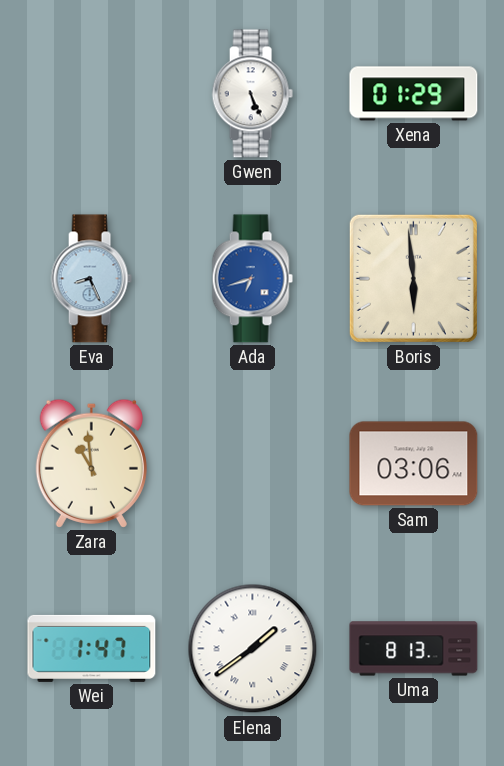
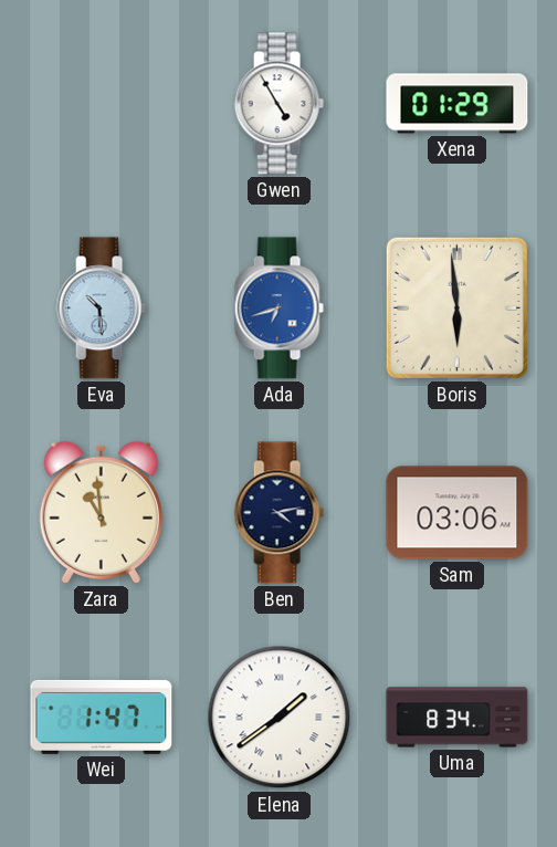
Gwen: 5:26 -> 4:55 (278, 104)
Eva: 8:26 -> 10:29 (101, 309)
Ben: none -> 4:13 (278, 513)
Uma: 8:13 -> 8:34 (458, 718)
